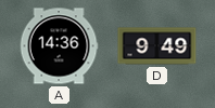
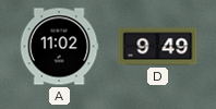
A: 14:36 -> 11:02 (59, 47)
